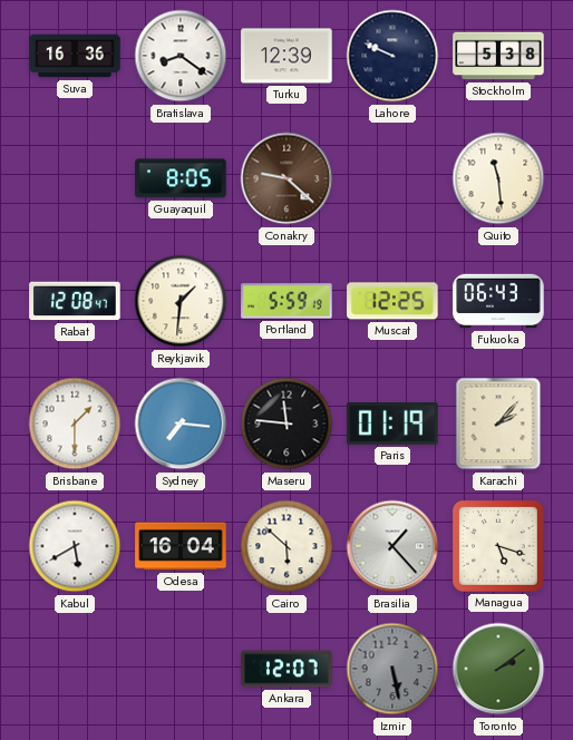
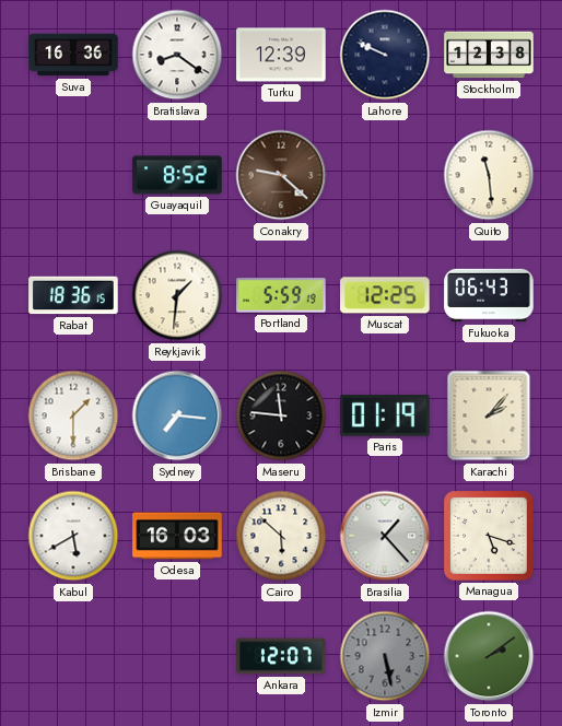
Stockholm: 5:38 -> 12:38 (489, 55)
Guayaquil: 8:05 -> 8:52 (177, 175)
Rabat: 12:08 -> 18:36 (73, 295)
Odesa: 16:04 -> 16:03 (177, 536)
